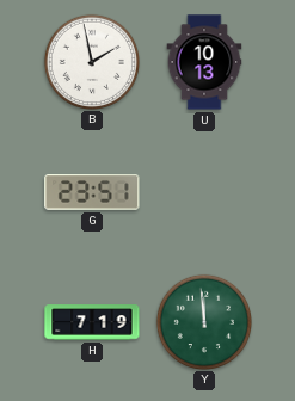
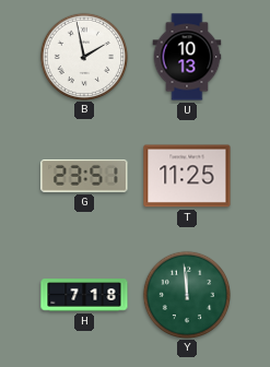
T: none -> 11:25 (187, 176)
H: 7:19 -> 7:18 (84, 295)
